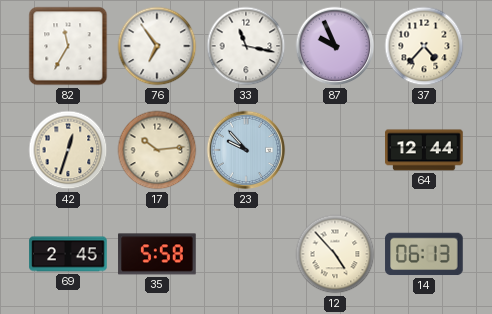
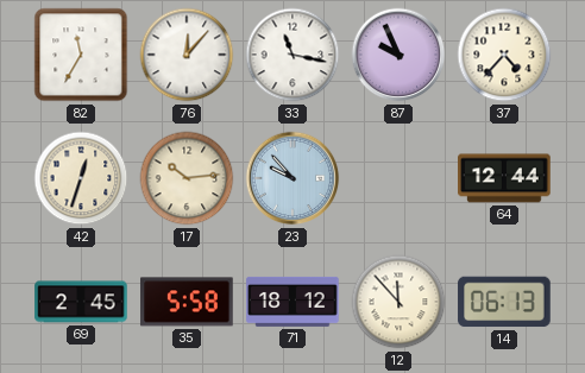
76: 6:54 -> 12:07 (187, 55)
71: none -> 18:12 (292, 302)
12: 4:53 -> 11:53 (398, 302)
